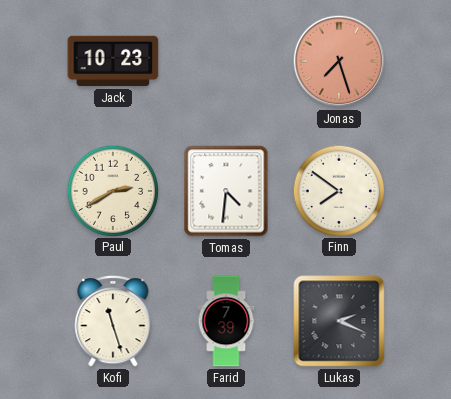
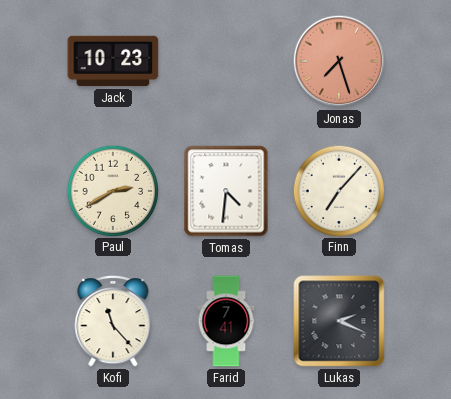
Finn: 7:51 -> 7:07 (338, 190)
Kofi: 11:27 -> 11:23 (113, 322)
Farid: 7:39 -> 7:41 (226, 321)
